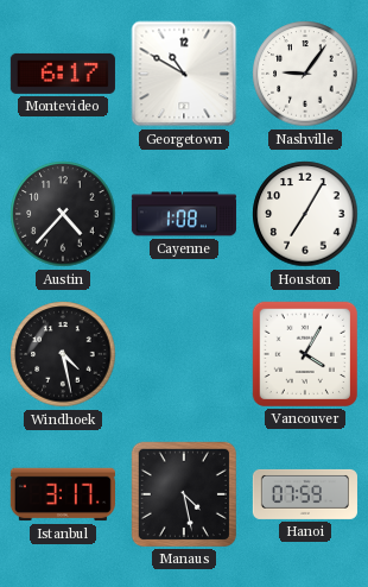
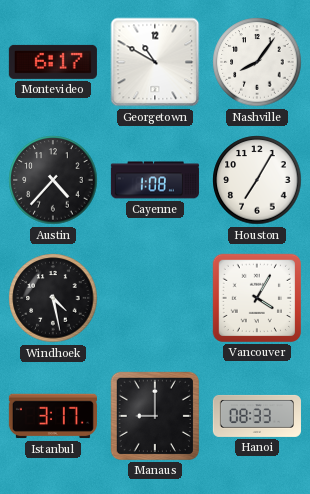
Nashville: 9:06 -> 8:06 (257, 62)
Manaus: 4:28 -> 9:00 (155, 416)
Hanoi: 07:59 -> 08:33 (257, 416)
